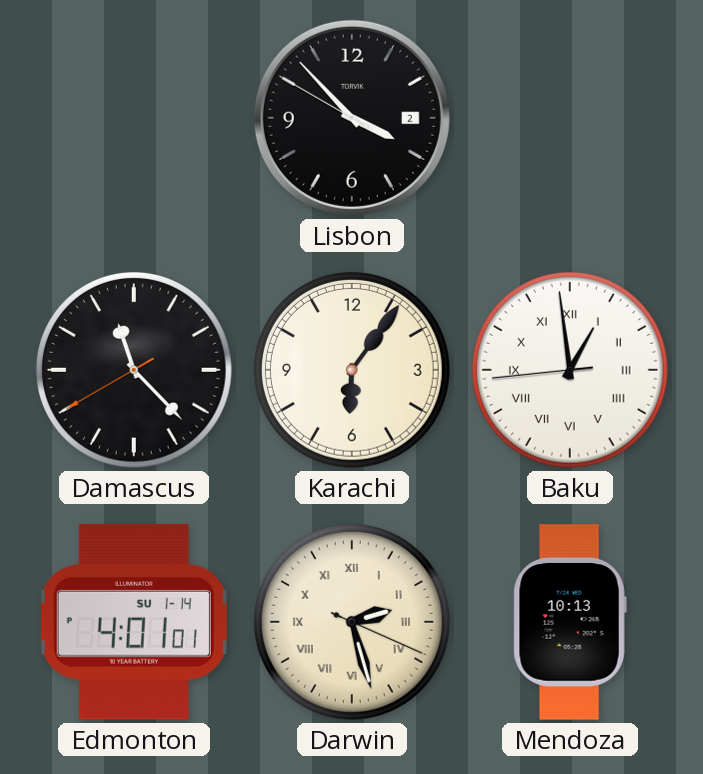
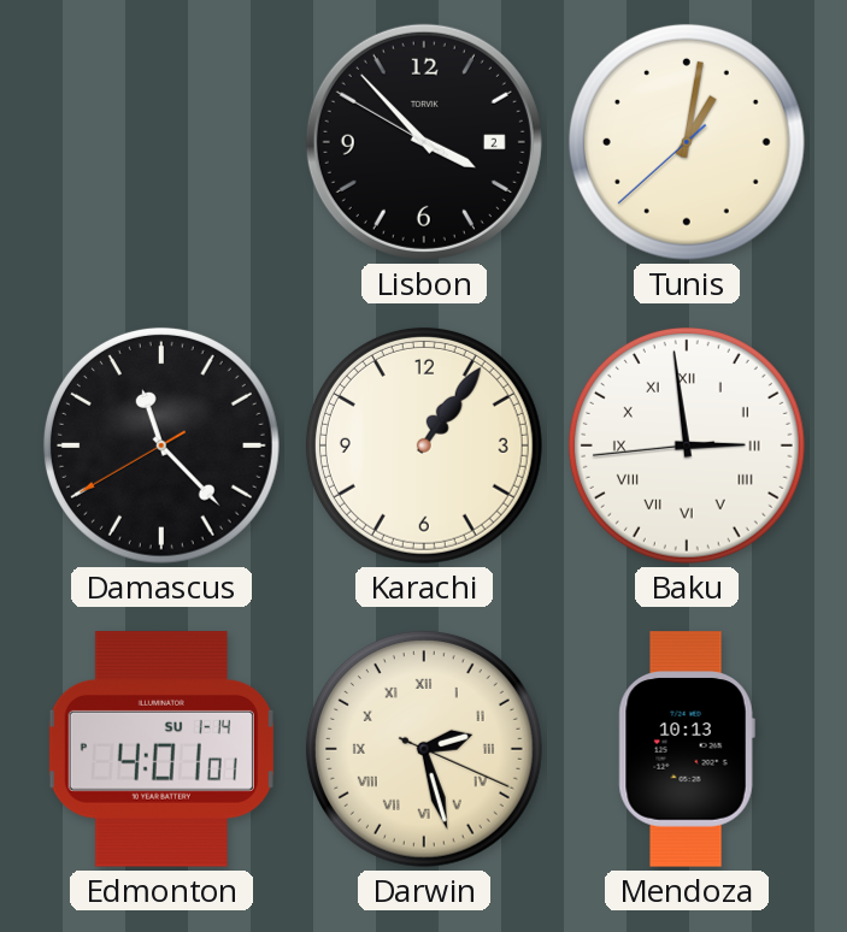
Tunis: none -> 1:01 (687, 142)
Karachi: 6:06 -> 1:06 (424, 446)
Baku: 12:58 -> 2:58 (687, 446)
